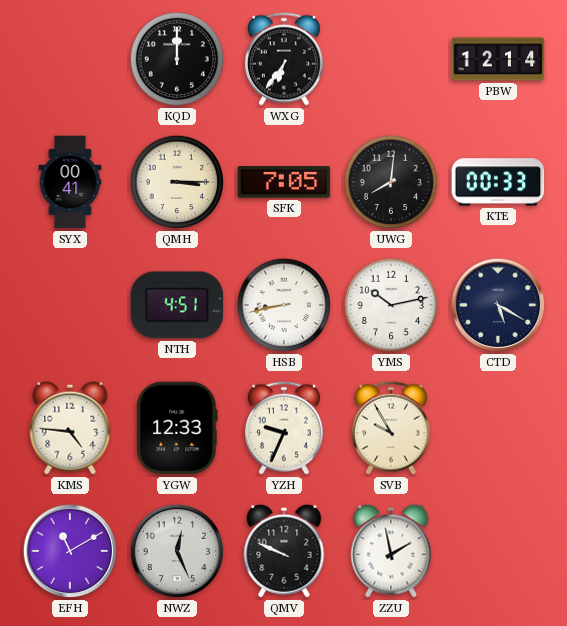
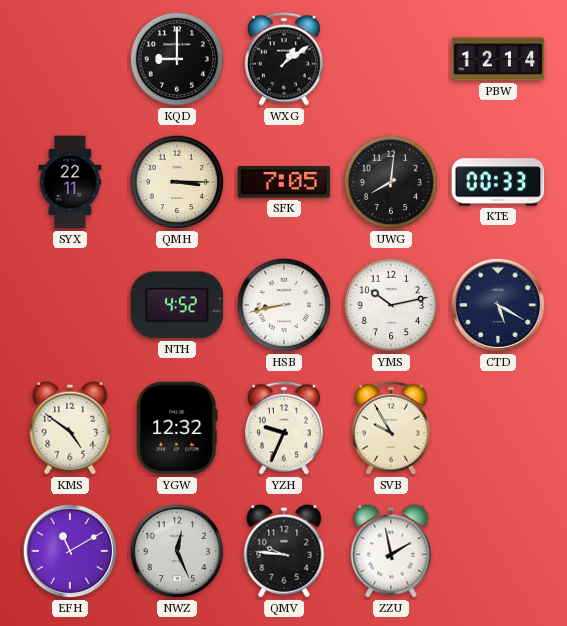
KQD: 12:00 -> 9:00 (177, 59)
WXG: 6:36 -> 1:09 (284, 59)
SYX: 00:41 -> 22:11 (70, 182)
NTH: 4:51 -> 4:52 (177, 305)
KMS: 4:46 -> 4:51 (70, 428)
YGW: 12:33 -> 12:32 (177, 428)
QMV: 9:49 -> 9:46 (284, 551)
